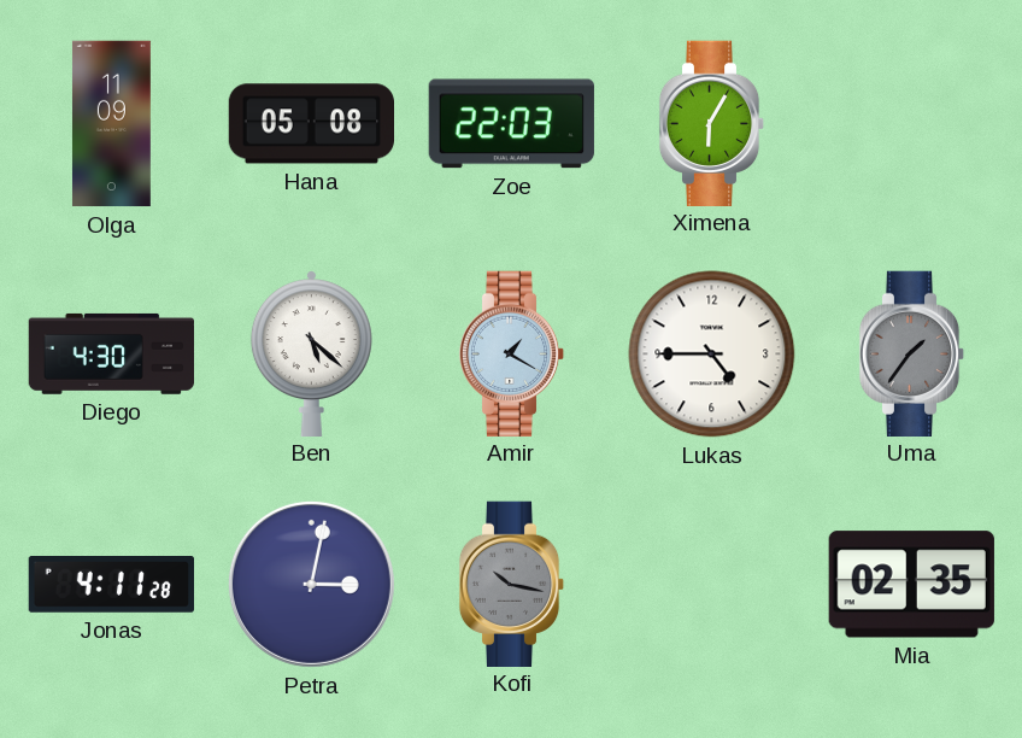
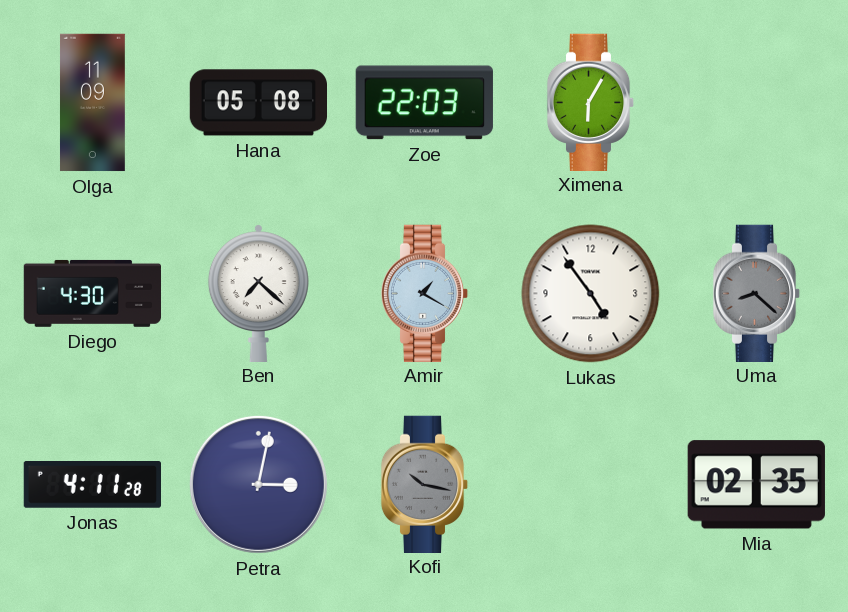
Ben: 5:22 -> 7:22 (258, 293)
Lukas: 4:45 -> 4:54 (591, 294)
Uma: 1:36 -> 8:22 (757, 293)
